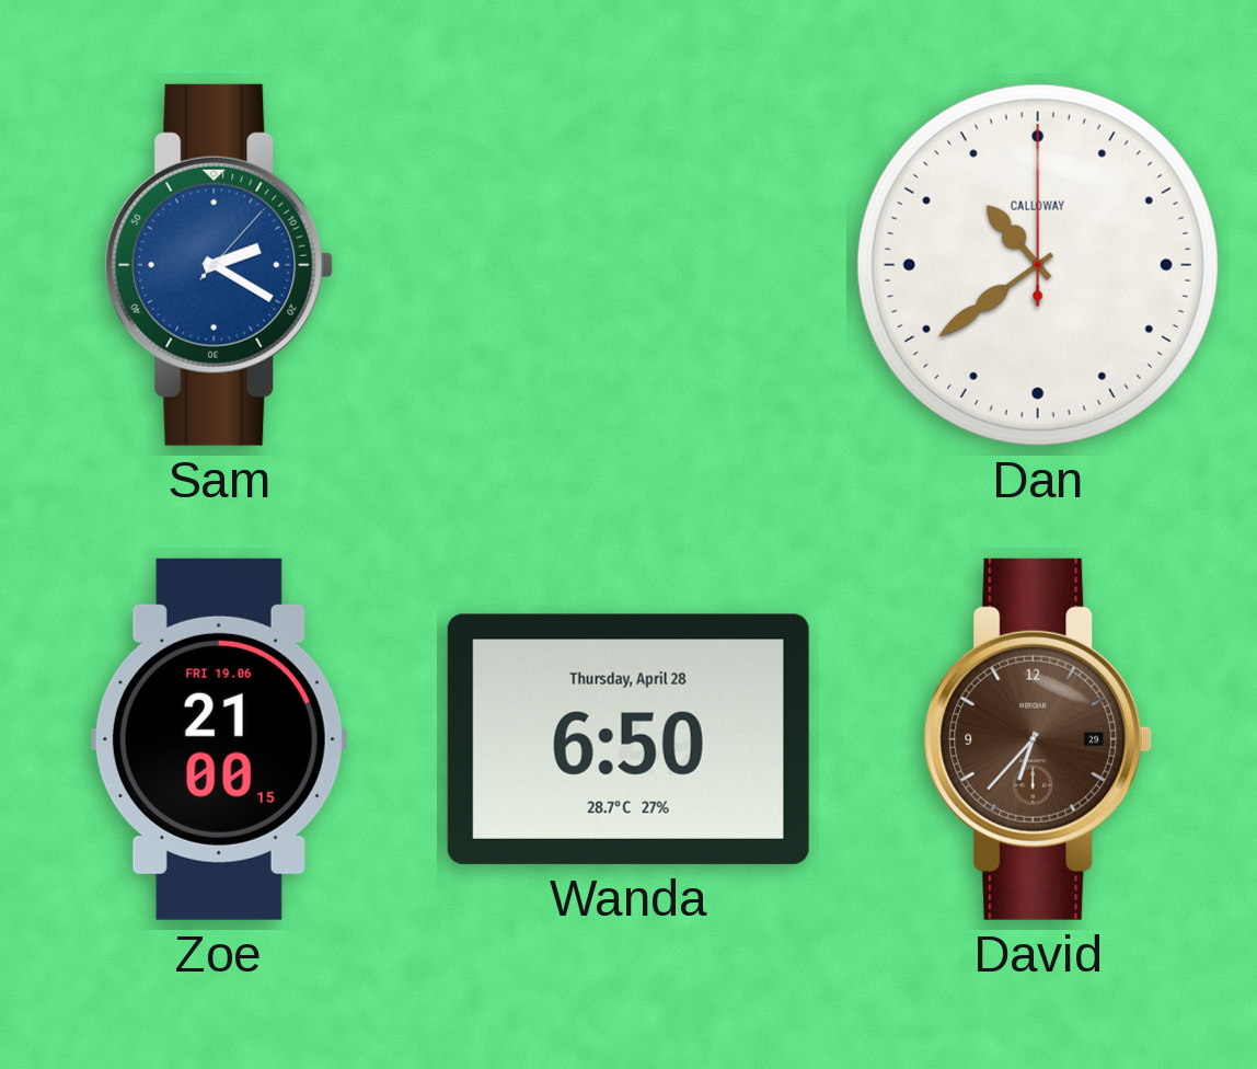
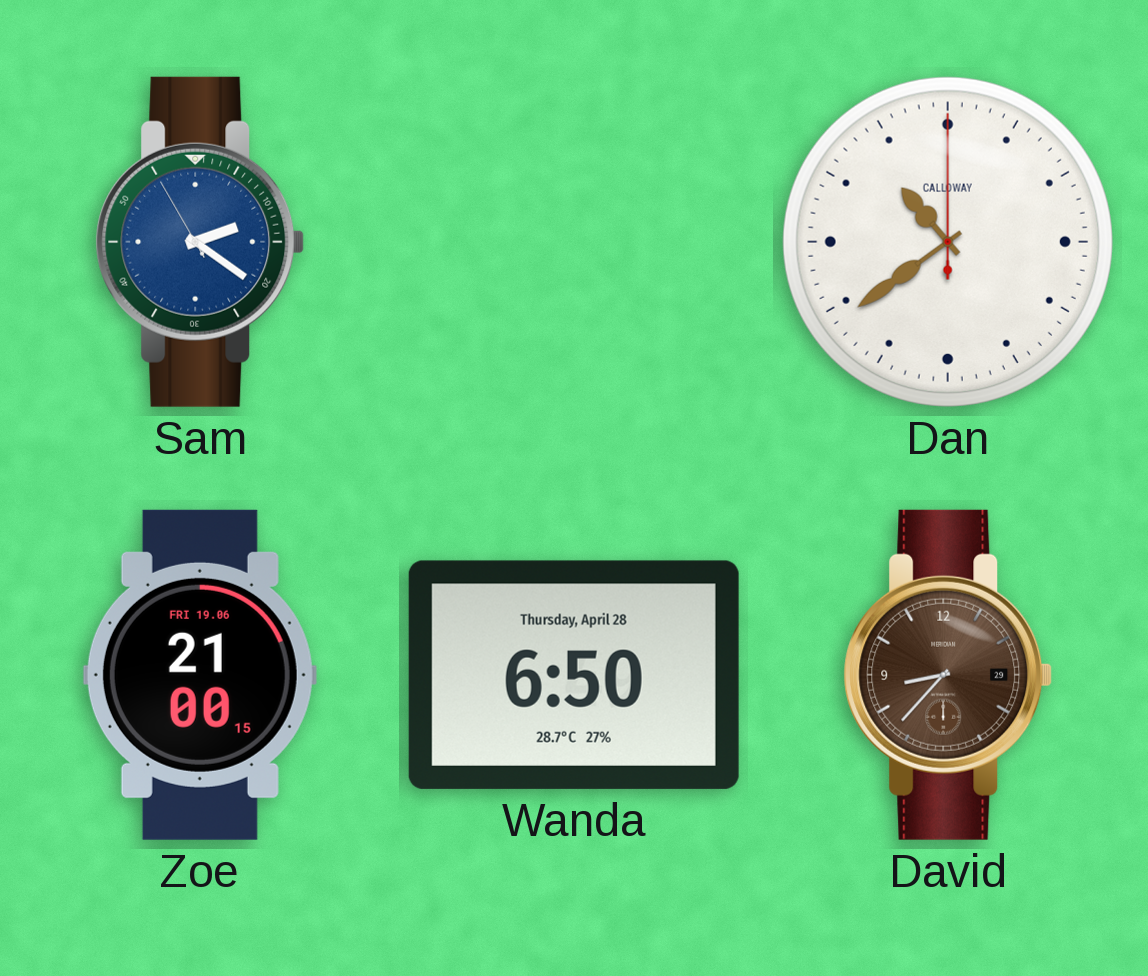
Sam: 2:20:07 -> 2:20:55 (200, 242)
David: 6:37 -> 8:37 (948, 675)
